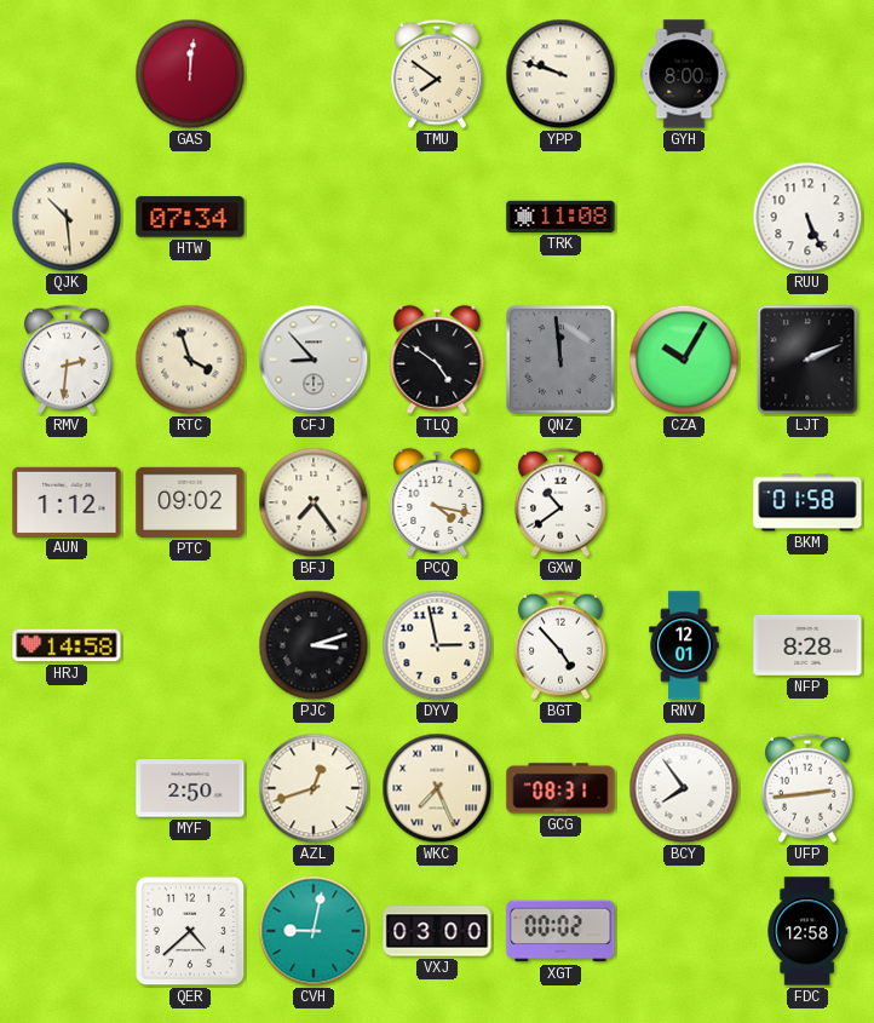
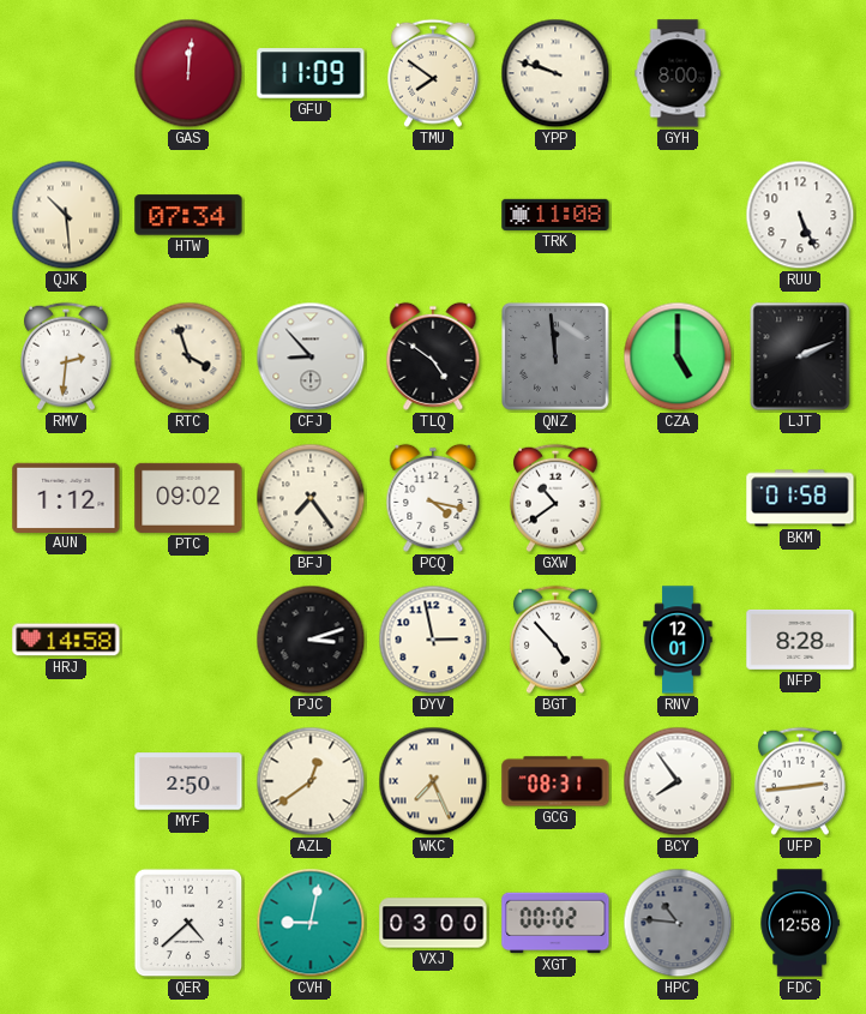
GFU: none -> 11:09 (311, 73)
CZA: 10:05 -> 5:00 (678, 356)
AZL: 12:42 -> 12:39 (311, 781)
HPC: none -> 10:46 (678, 923)
